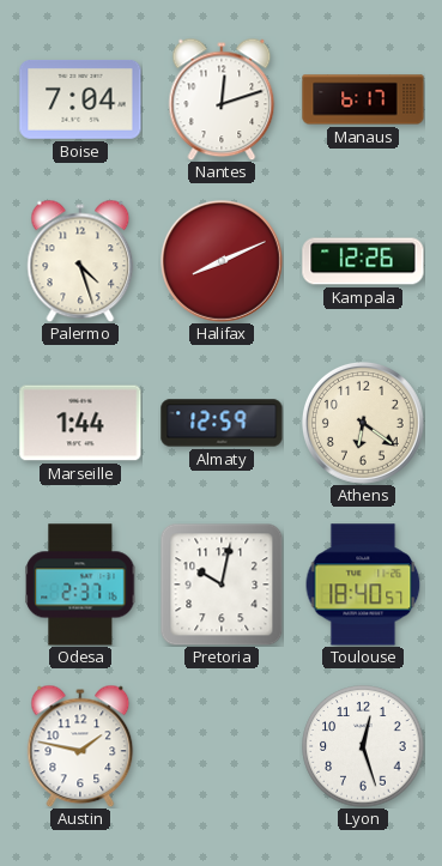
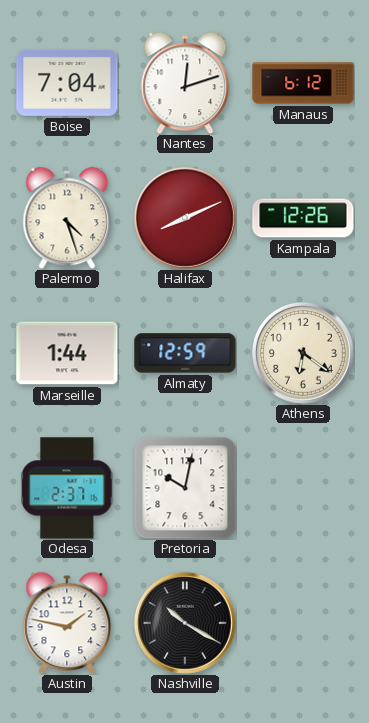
Manaus: 6:17 -> 6:12 (303, 83)
Toulouse: 18:40 -> none (363, 585)
Nashville: none -> 10:20 (185, 623)
Lyon: 12:27 -> none (363, 746)
